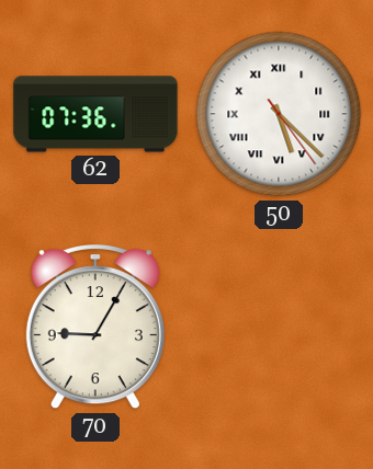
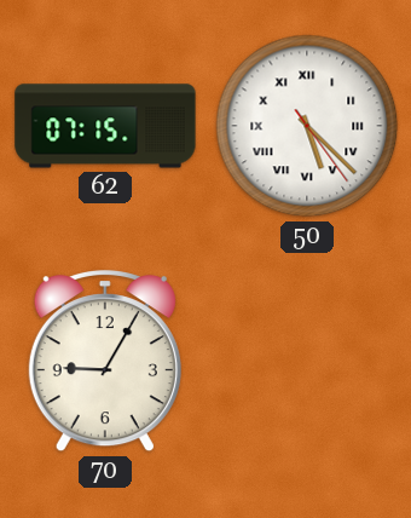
62: 07:36 -> 07:15 (105, 126)
